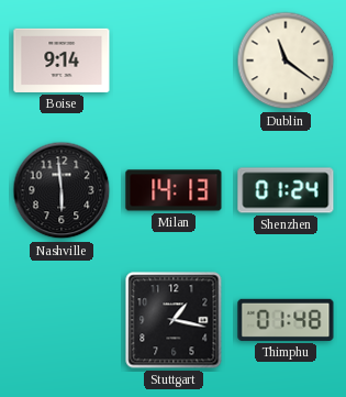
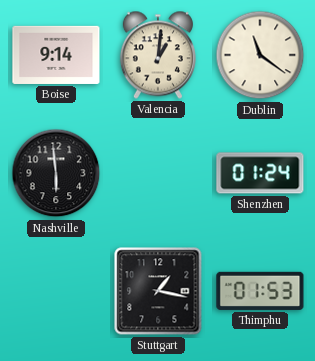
Valencia: none -> 1:01 (158, 55)
Milan: 14:13 -> none (174, 190)
Thimphu: 01:48 -> 01:53 (260, 291)
